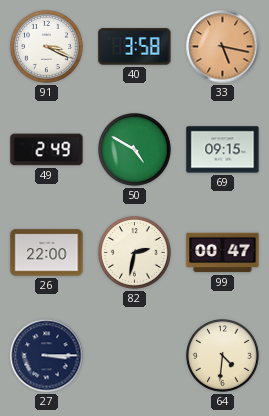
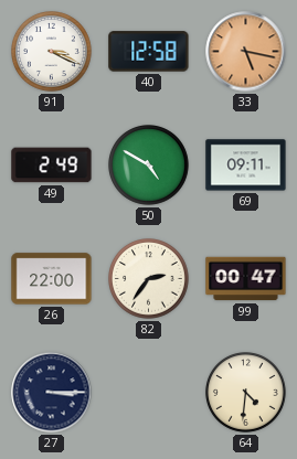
40: 3:58 -> 12:58 (149, 52)
69: 09:15 -> 09:11 (246, 166)
82: 2:32 -> 2:36 (149, 279)
